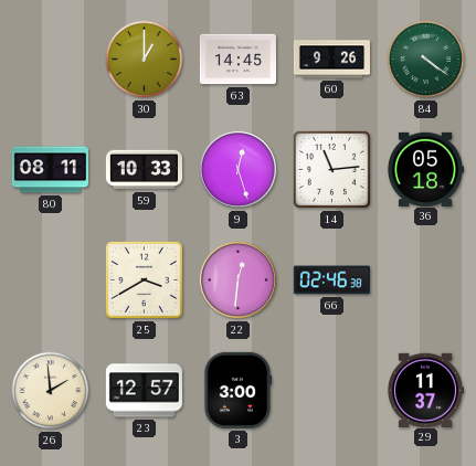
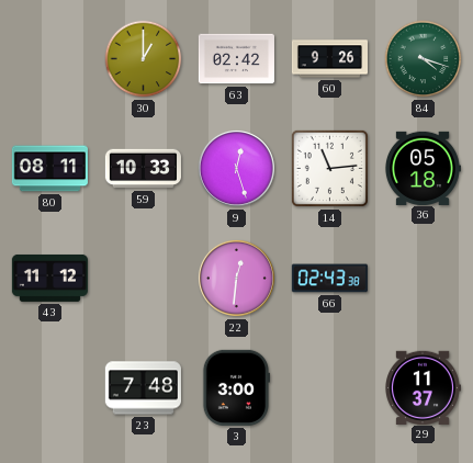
63: 14:45 -> 02:42 (236, 59)
84: 4:21 -> 4:18 (424, 59)
43: none -> 11:12 (49, 278)
25: 3:40 -> none (144, 279)
66: 02:46 -> 02:43 (329, 279)
26: 1:59 -> none (51, 391)
23: 12:57 -> 7:48 (143, 388)
